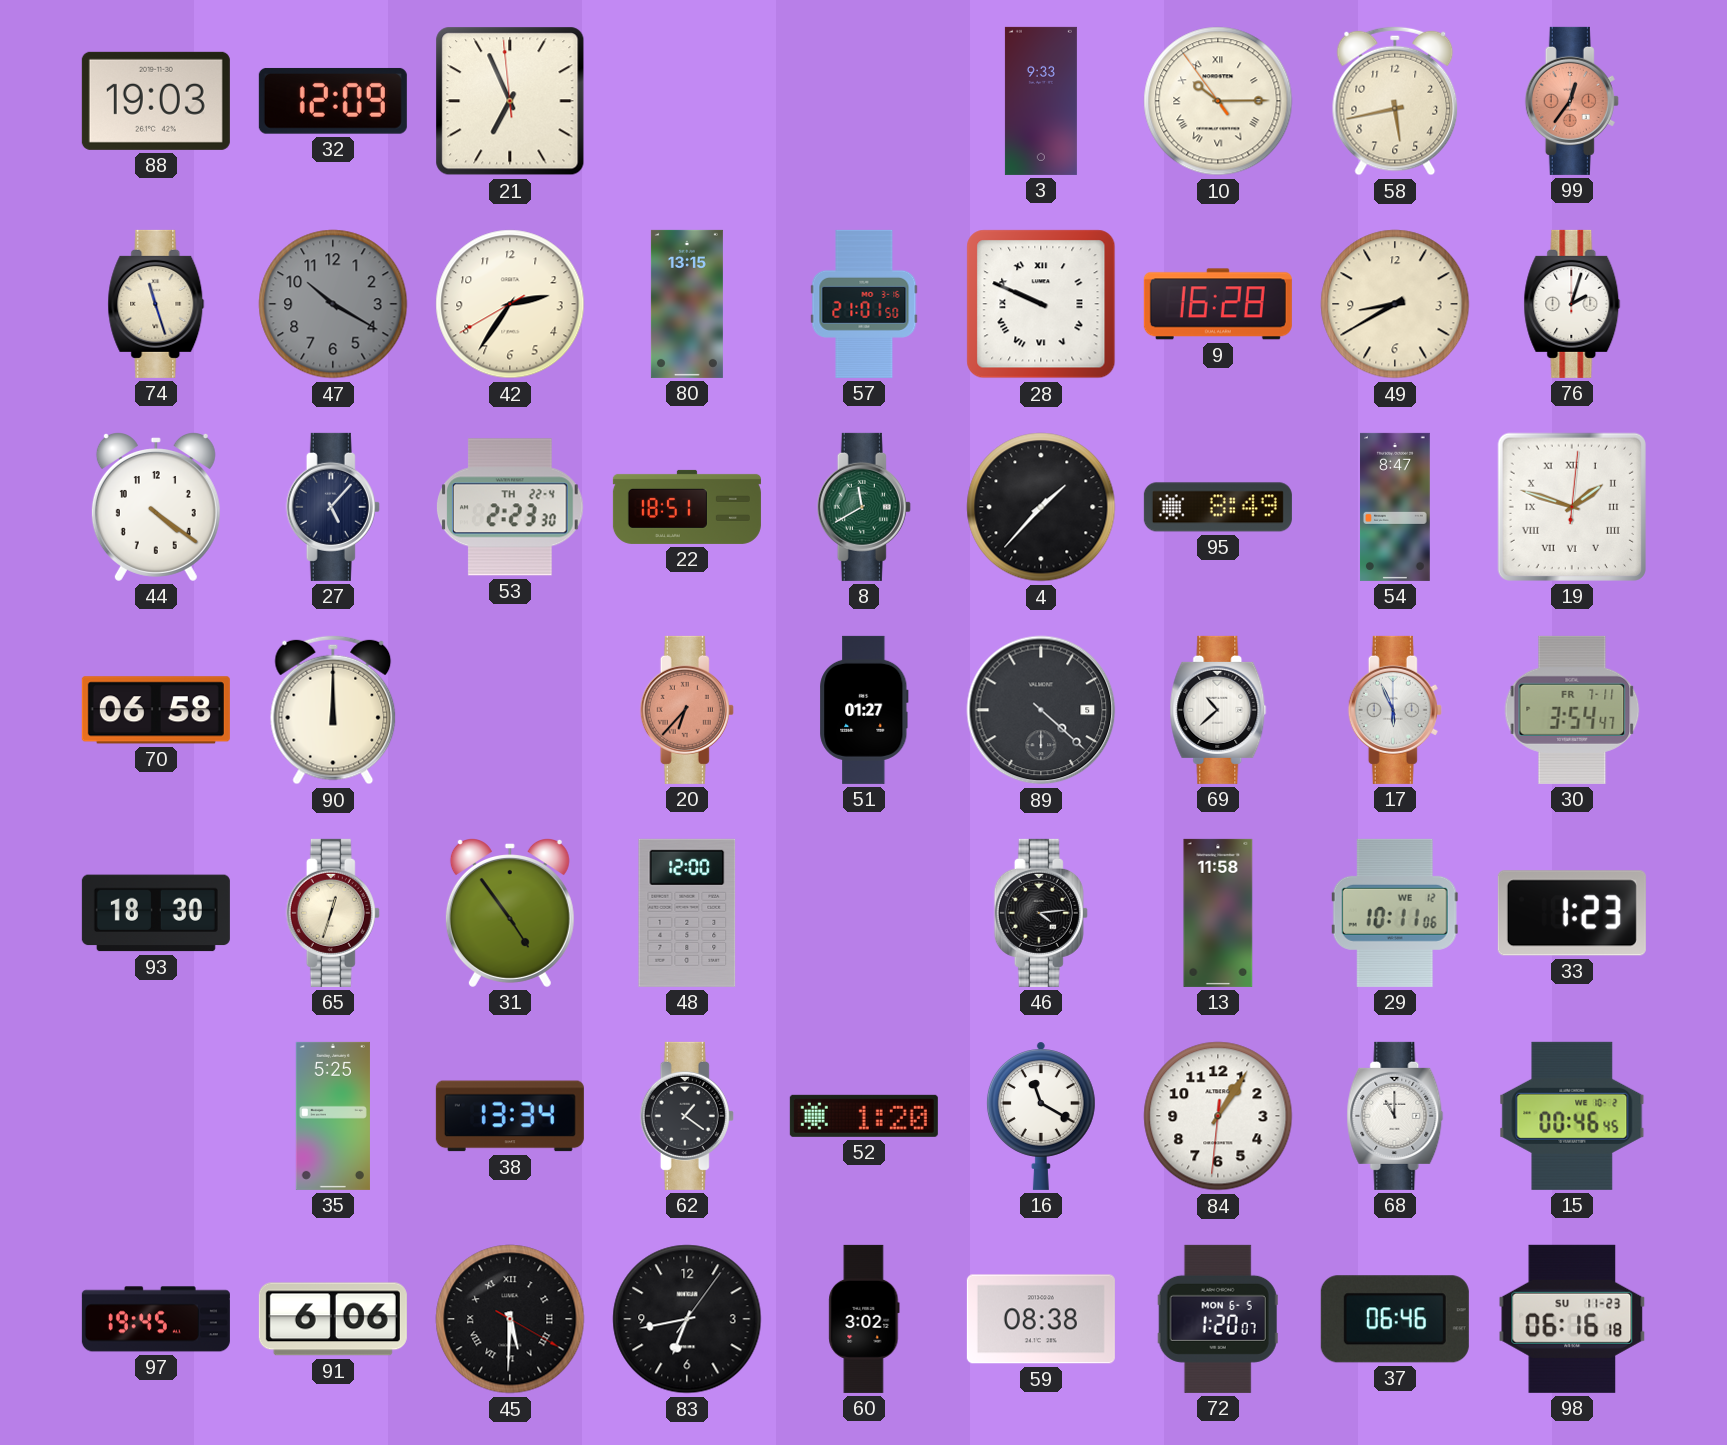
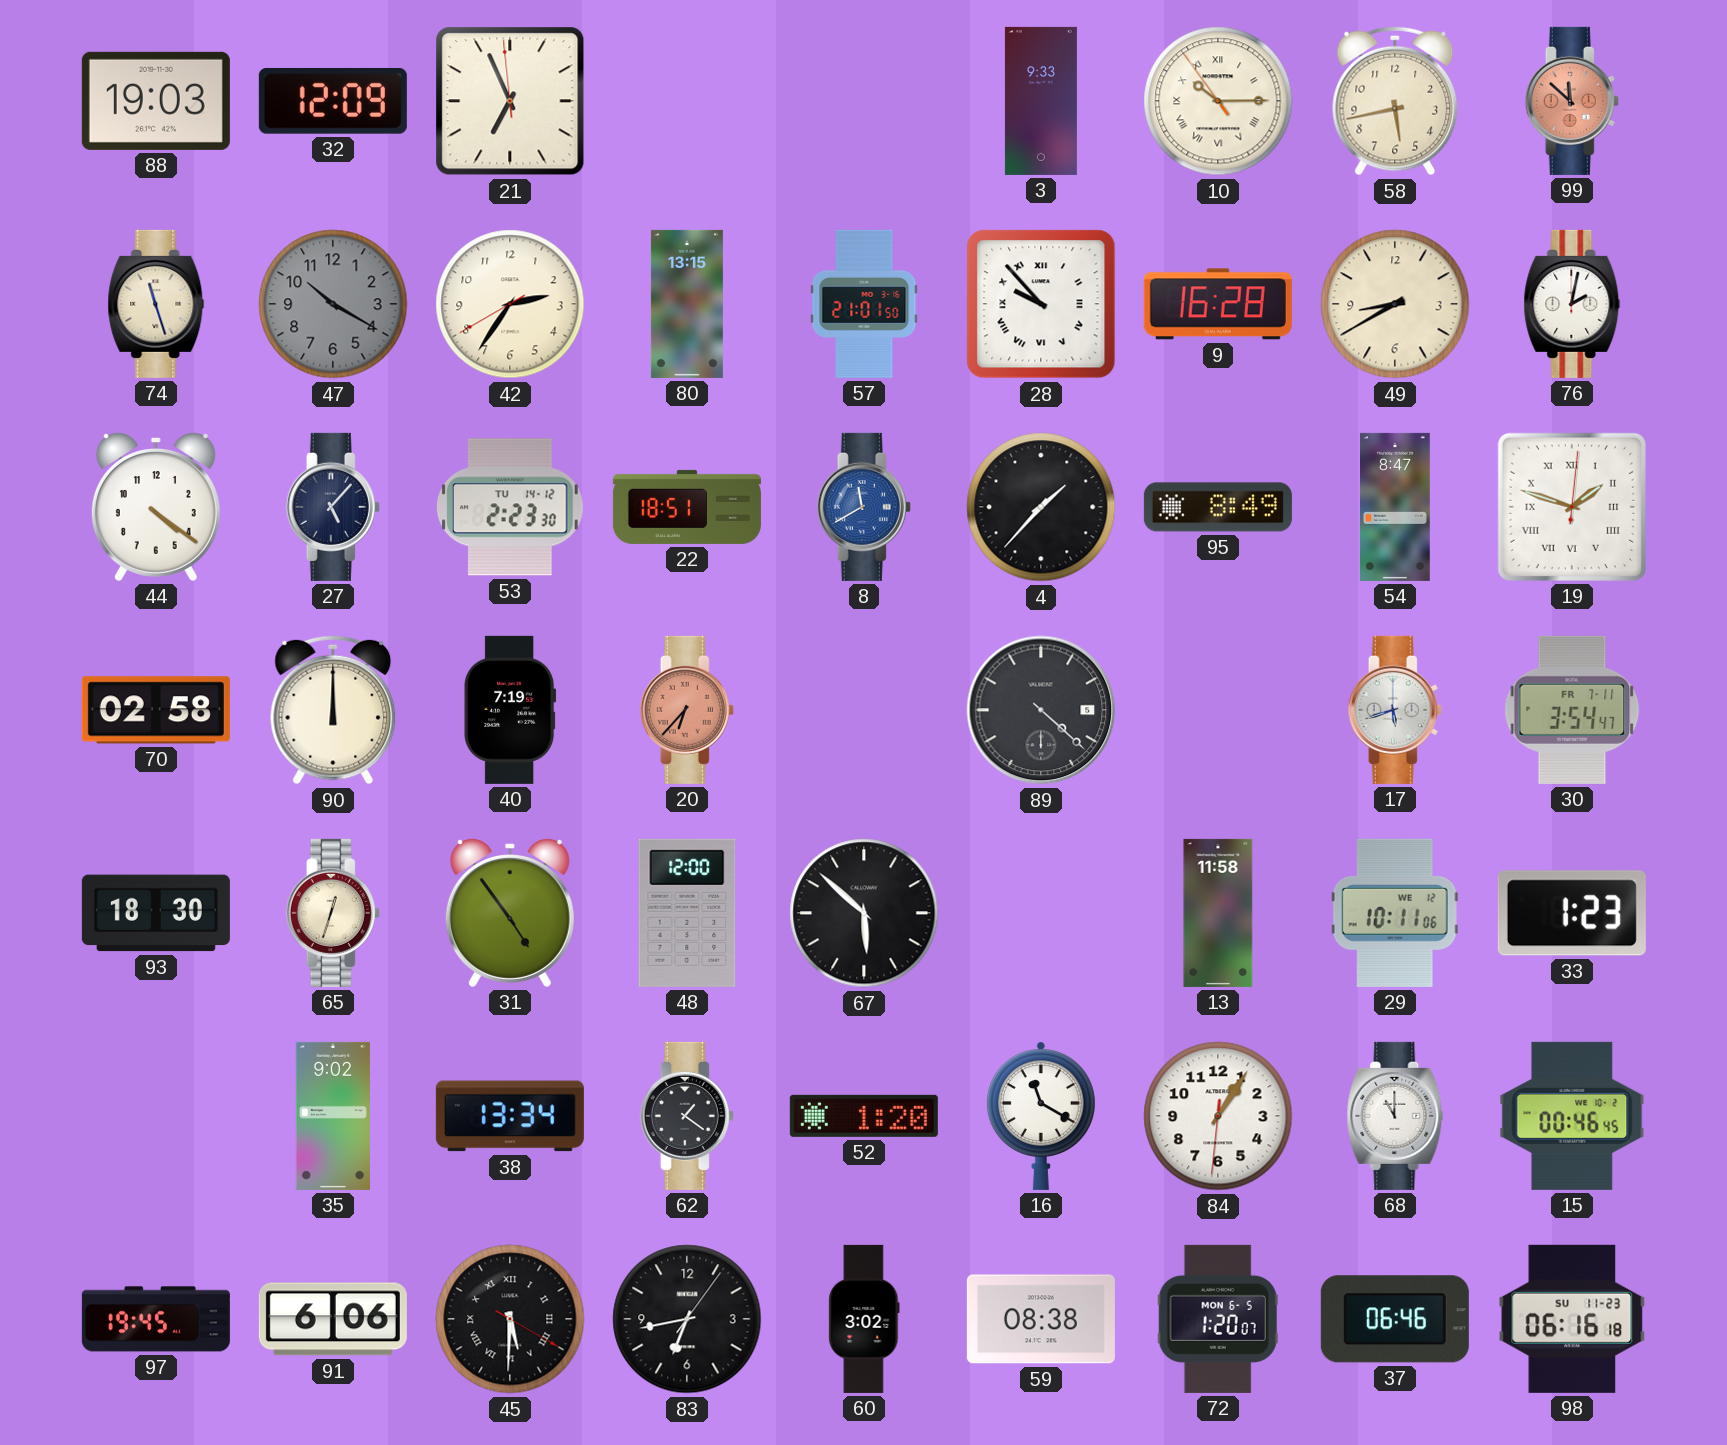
99: 12:36 -> 11:52 (1572, 101)
28: 9:49 -> 9:53 (1041, 304)
76: 2:03 -> 2:02 (1572, 304)
53 date: TH 22-4 -> TU 14-12 (510, 507)
8 dial: green -> blue (864, 507)
70: 06:58 -> 02:58 (156, 710)
40: none -> 7:19 (510, 710)
51: 01:27 -> none (864, 710)
69: 10:38 -> none (1218, 710)
17: 5:56 -> 5:42 (1395, 710)
67: none -> 5:52 (864, 913)
46: 4:14 -> none (1041, 913)
35: 5:25 -> 9:02 (333, 1116)
